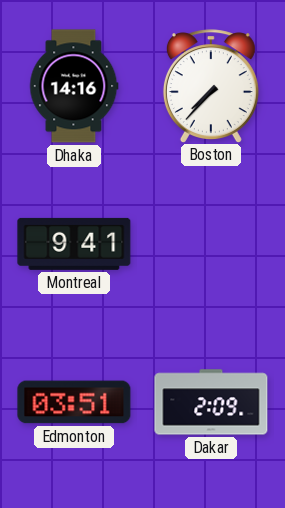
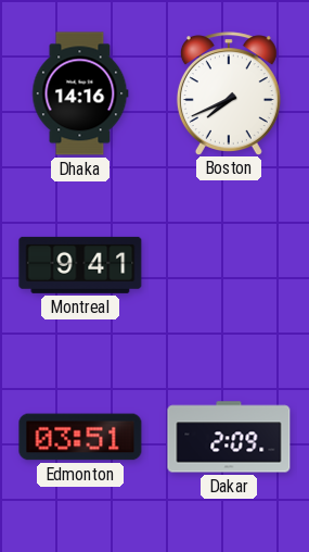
Boston: 7:37 -> 7:41 (229, 93)
